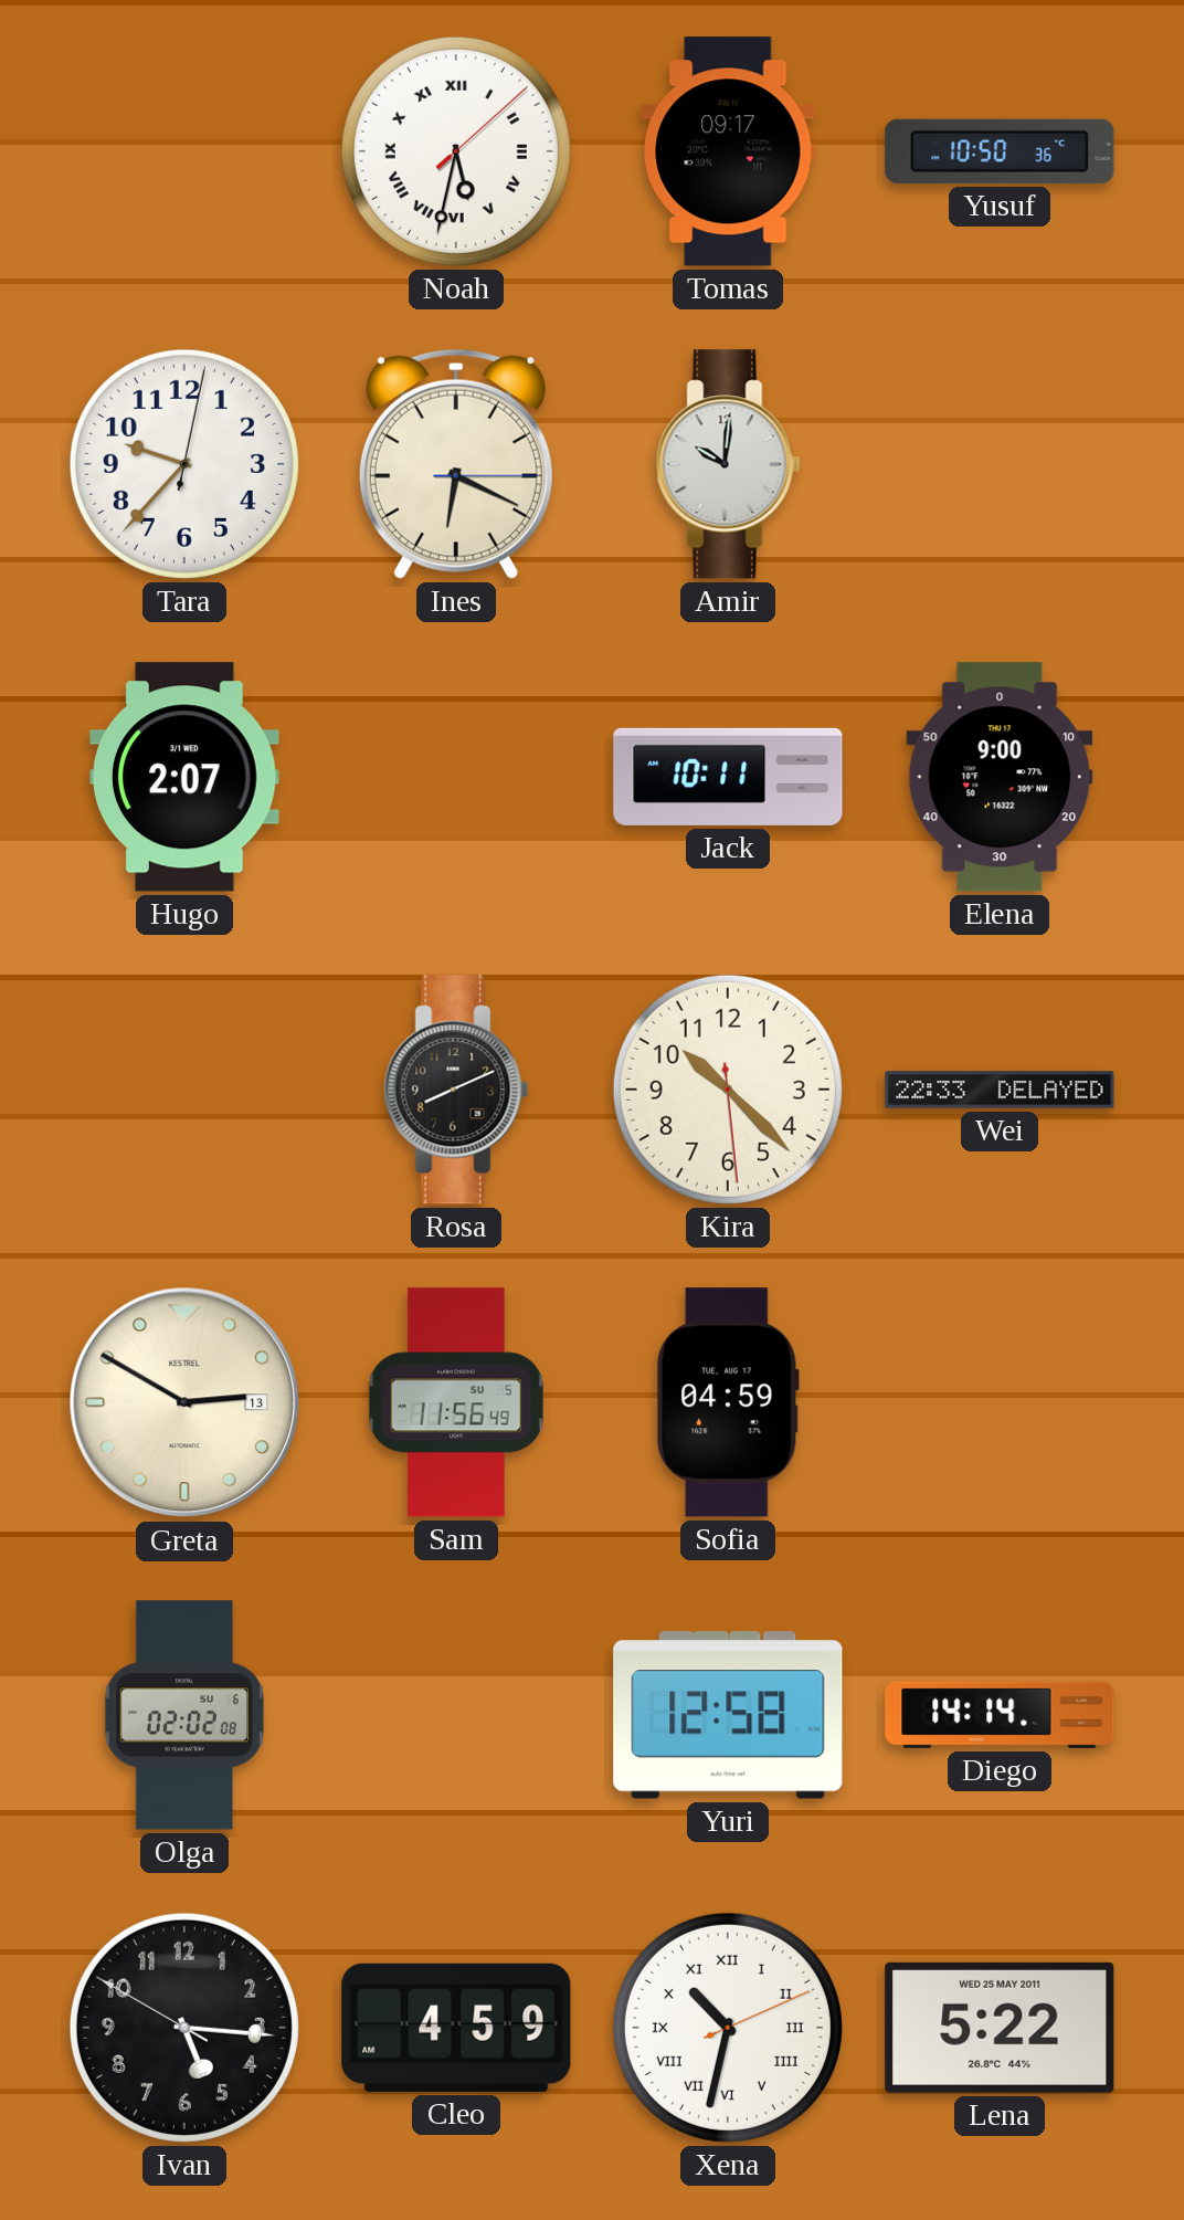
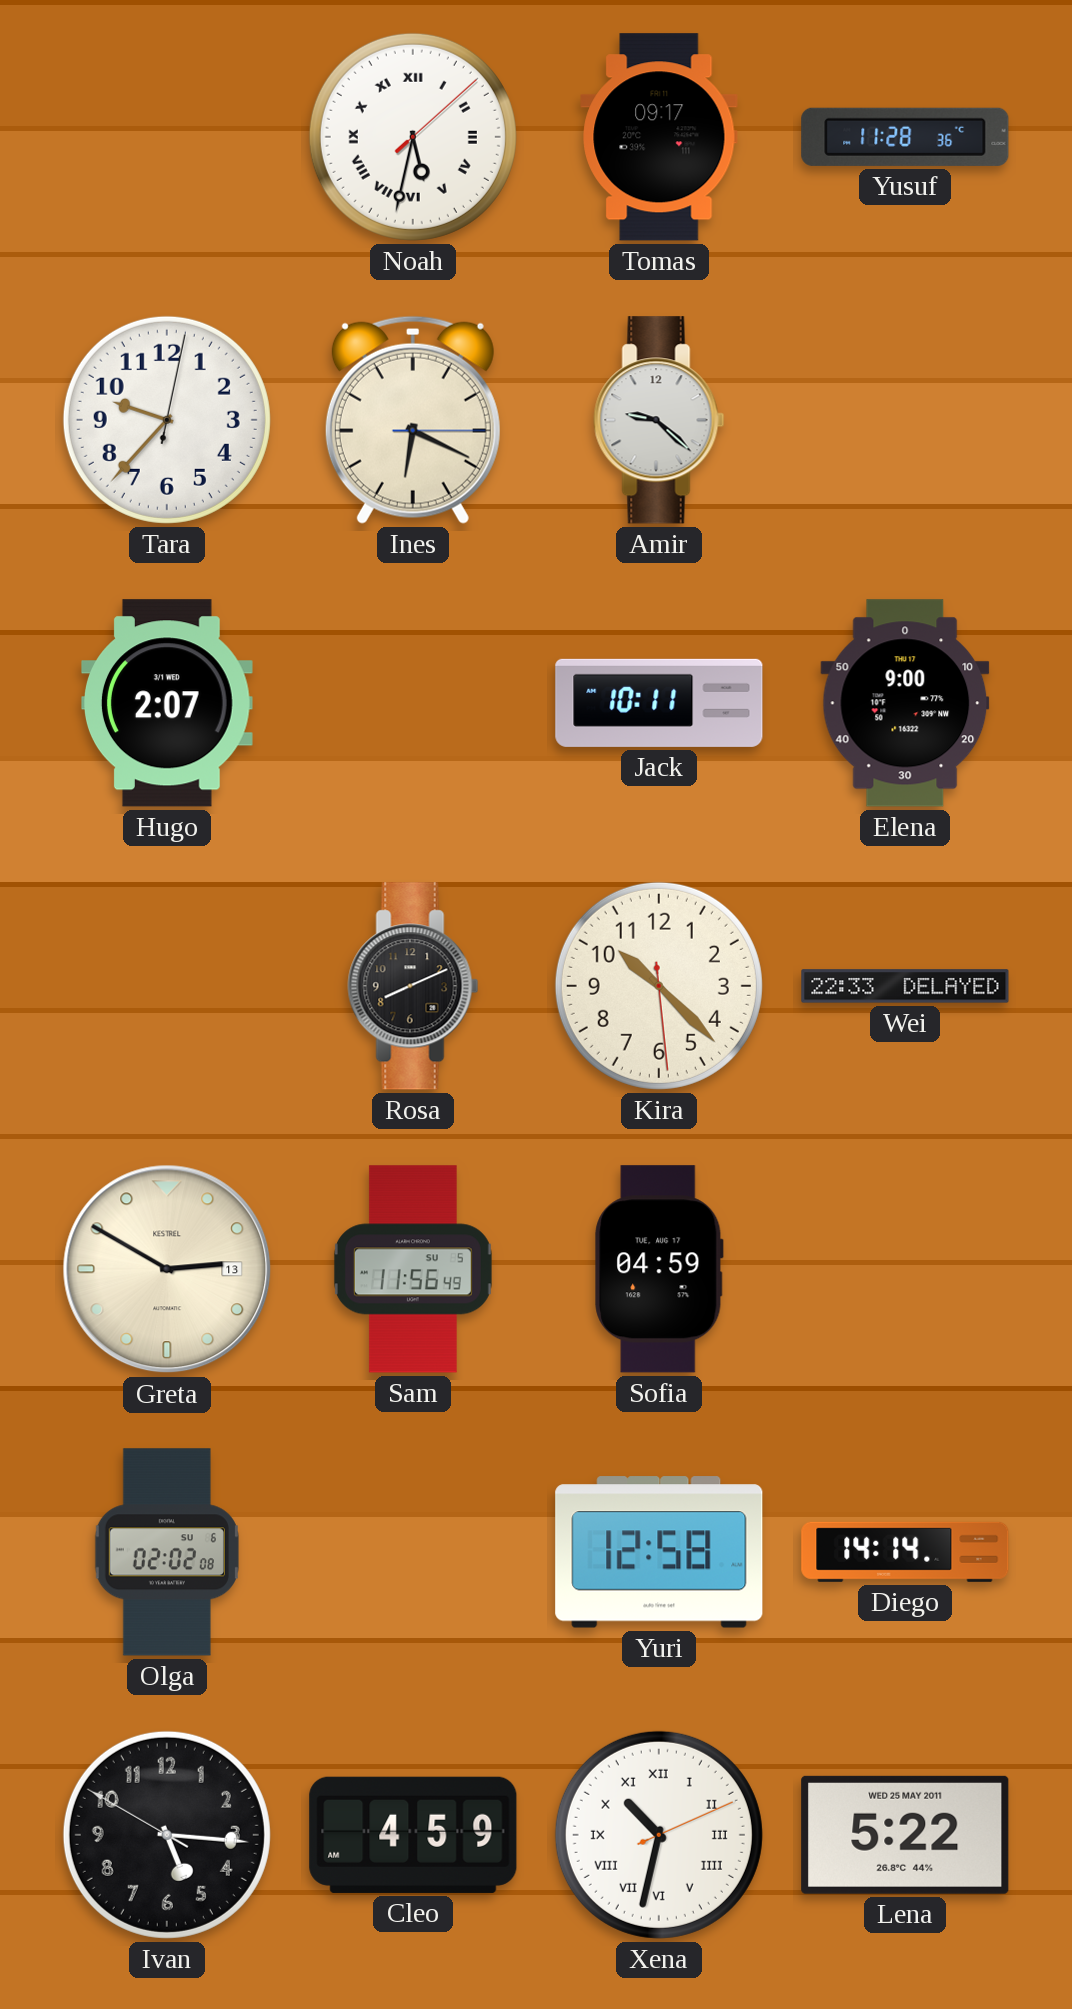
Yusuf: 10:50 -> 11:28 (905, 137)
Amir: 10:01 -> 9:22 (659, 420)
